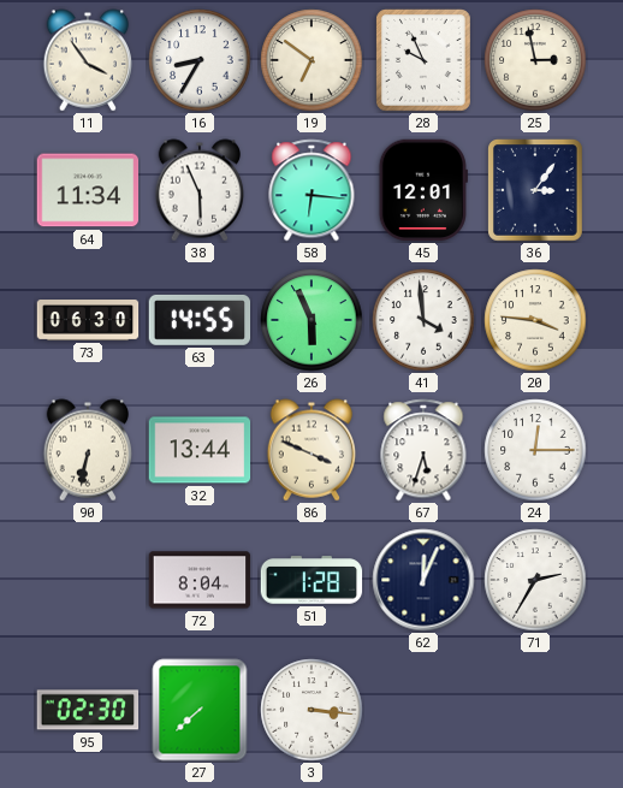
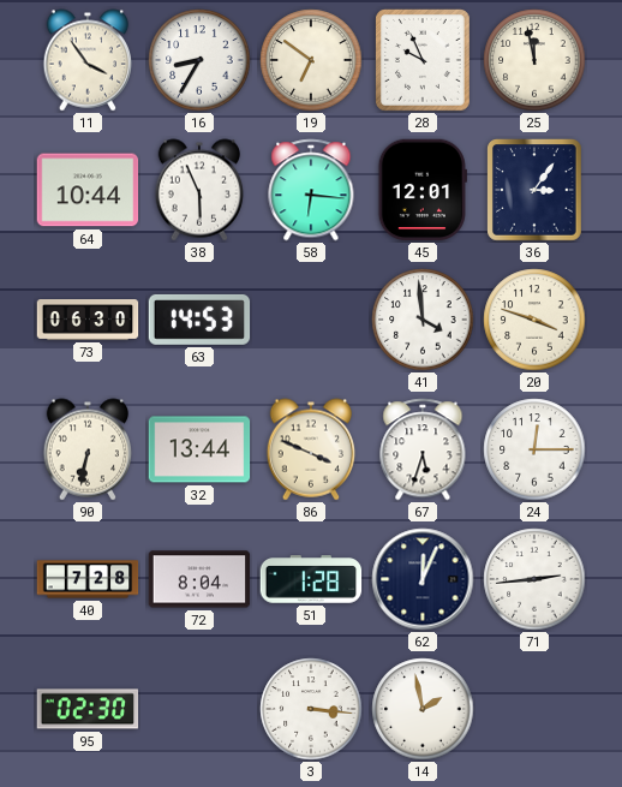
25: 2:58 -> 11:58 (534, 60)
64: 11:34 -> 10:44 (88, 190)
63: 14:55 -> 14:53 (199, 320)
26: 5:56 -> none (311, 320)
20: 3:46 -> 3:48 (534, 320)
40: none -> 7:28 (88, 579)
71: 2:35 -> 2:44 (534, 579)
27: 7:38 -> none (200, 710)
14: none -> 1:58 (423, 709)
